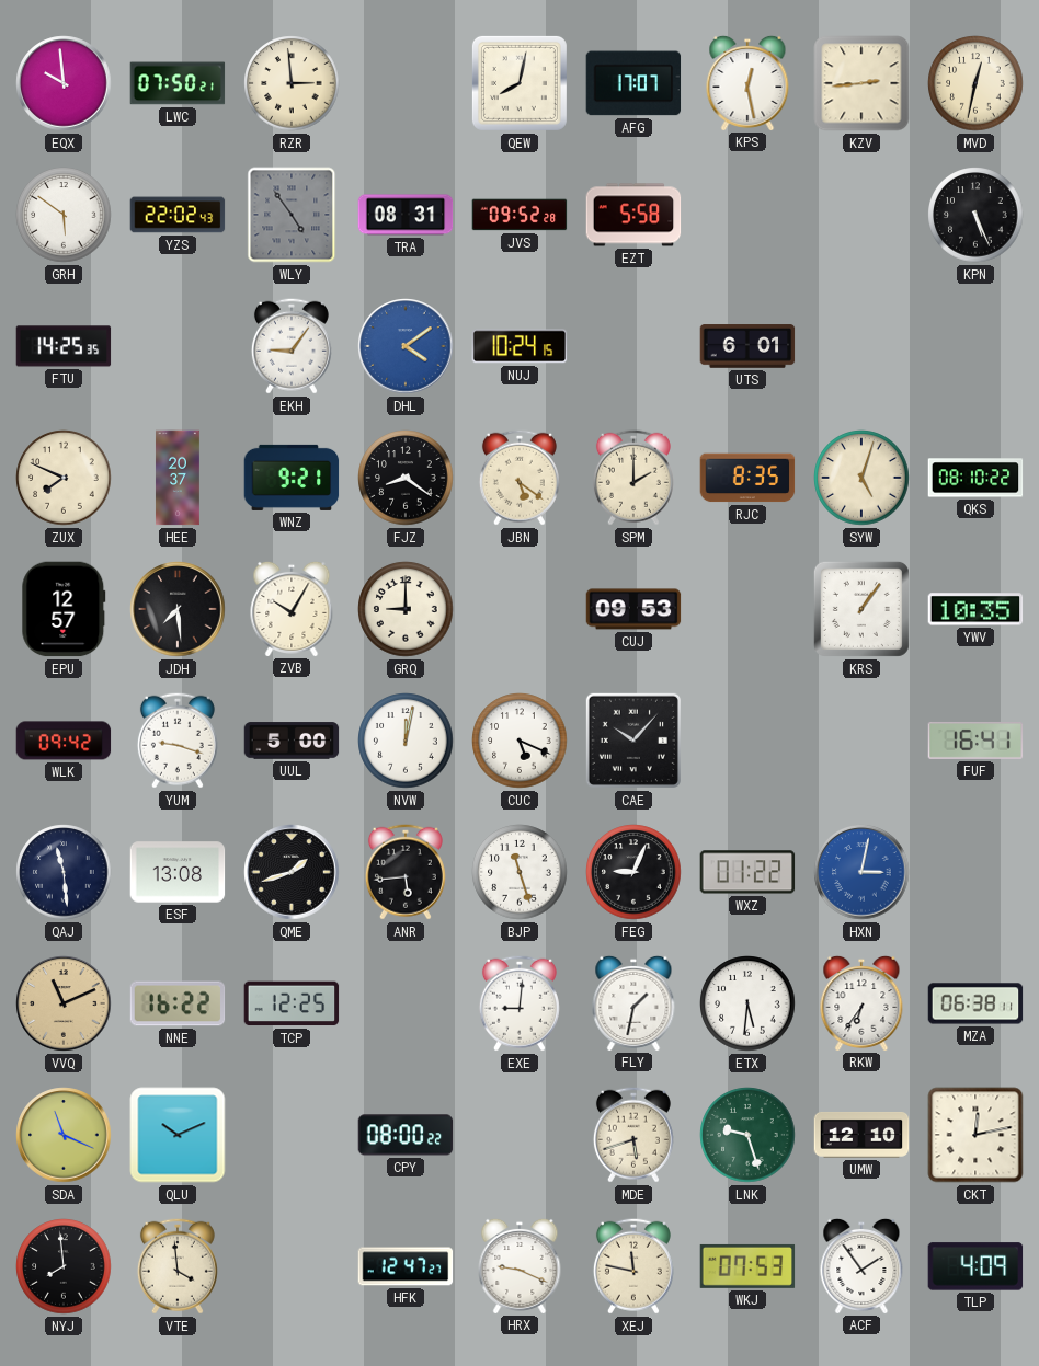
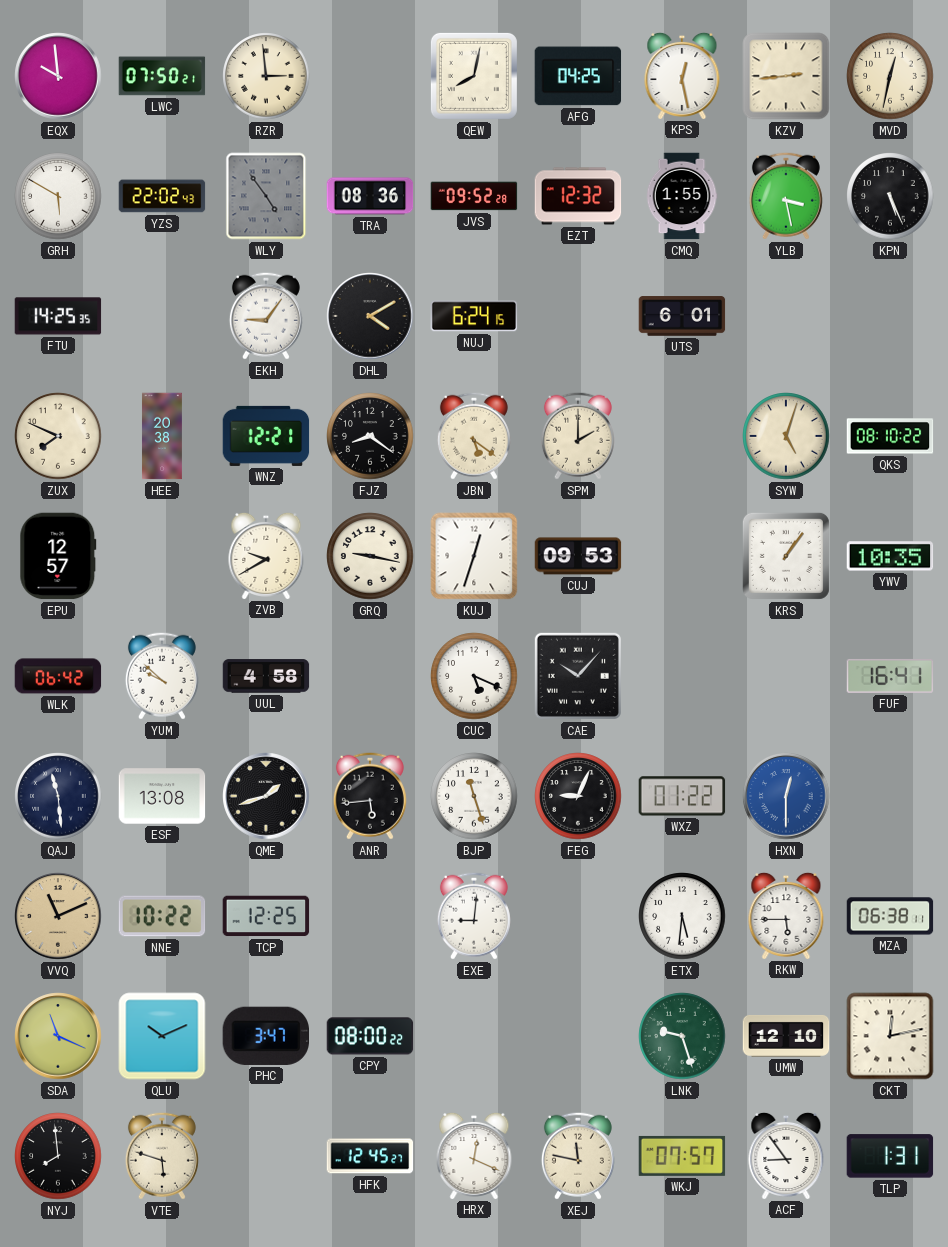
AFG: 17:07 -> 04:25 (578, 76)
GRH: 5:51 -> 5:50 (58, 196)
TRA: 08:31 -> 08:36 (370, 196)
EZT: 5:58 -> 12:32 (578, 196)
CMQ: none -> 1:55 (682, 196)
YLB: none -> 3:28 (786, 196)
DHL: 4:09 -> 4:10 (370, 316)
DHL dial: blue -> black (370, 316)
NUJ: 10:24 -> 6:24 (474, 316)
HEE: 20:37 -> 20:38 (162, 436)
WNZ: 9:21 -> 12:21 (266, 436)
RJC: 8:35 -> none (747, 478)
JDH: 7:29 -> none (178, 609)
ZVB: 10:05 -> 9:40 (266, 555)
GRQ: 9:00 -> 9:17 (370, 556)
KUJ: none -> 12:33 (474, 556)
WLK: 09:42 -> 06:42 (58, 676)
YUM: 9:18 -> 9:52 (162, 676)
UUL: 5:00 -> 4:58 (266, 676)
NVW: 12:02 -> none (406, 741)
HXN: 3:02 -> 12:30 (786, 796)
NNE: 16:22 -> 10:22 (162, 916)
FLY: 1:32 -> none (633, 1002)
RKW: 6:36 -> 5:45 (786, 915)
PHC: none -> 3:47 (265, 1036)
MDE: 5:42 -> none (633, 1135)
VTE: 3:59 -> 5:48 (162, 1156)
HFK: 12:47 -> 12:45 (370, 1156)
HRX: 9:19 -> 12:19 (474, 1155)
WKJ: 07:53 -> 07:57 (682, 1156)
ACF: 1:54 -> 8:54 (786, 1155)
TLP: 4:09 -> 1:31 (890, 1156)
